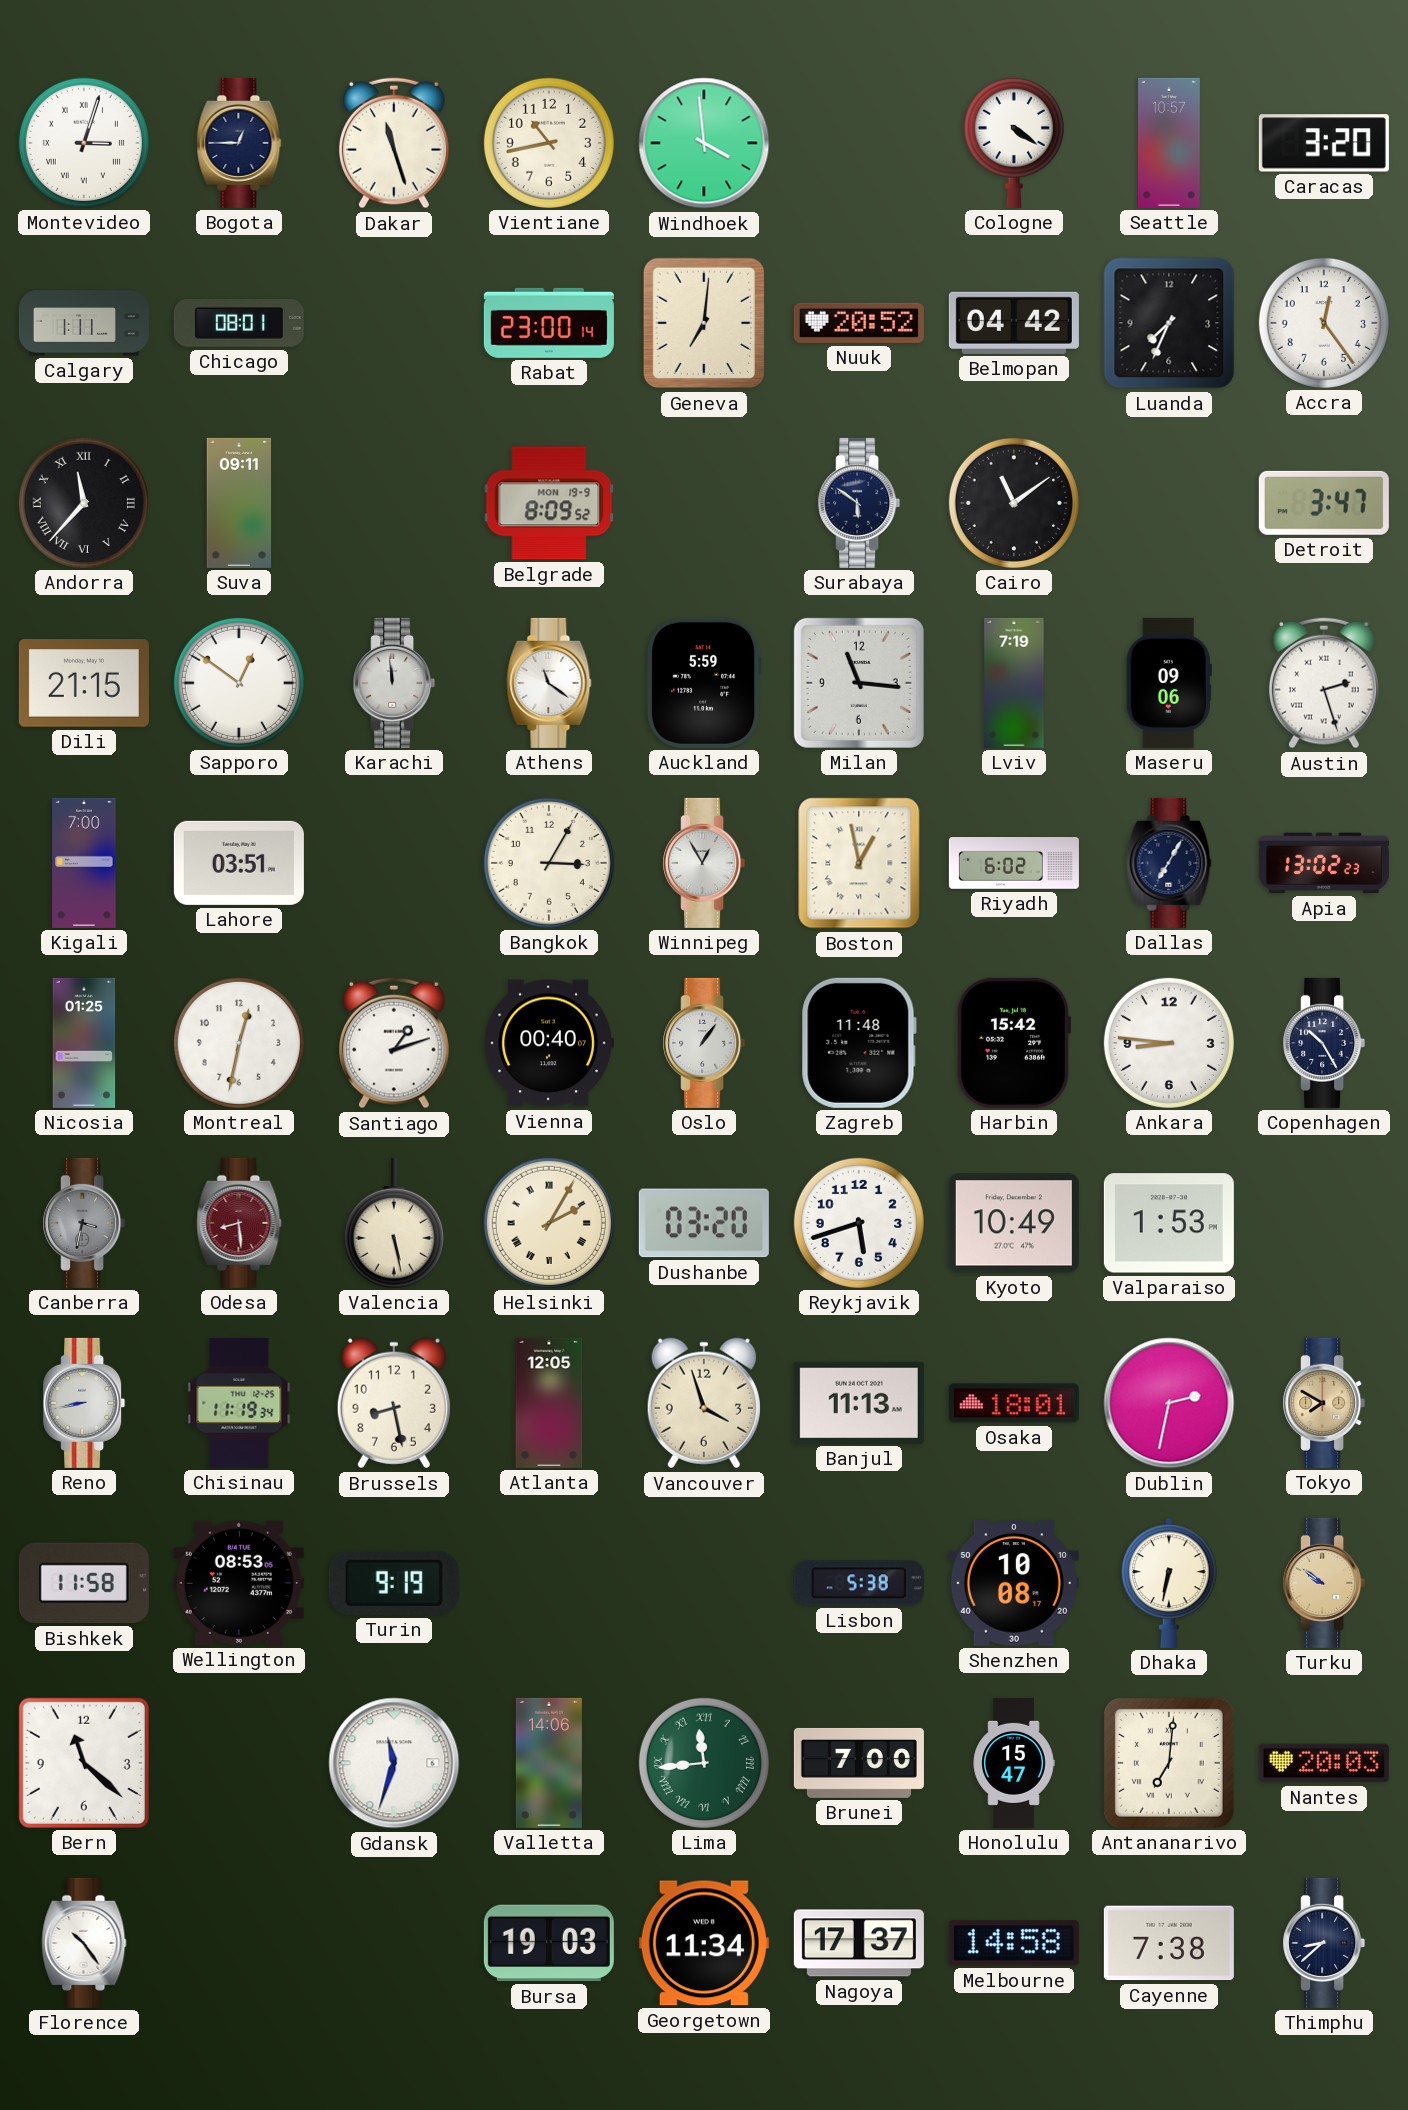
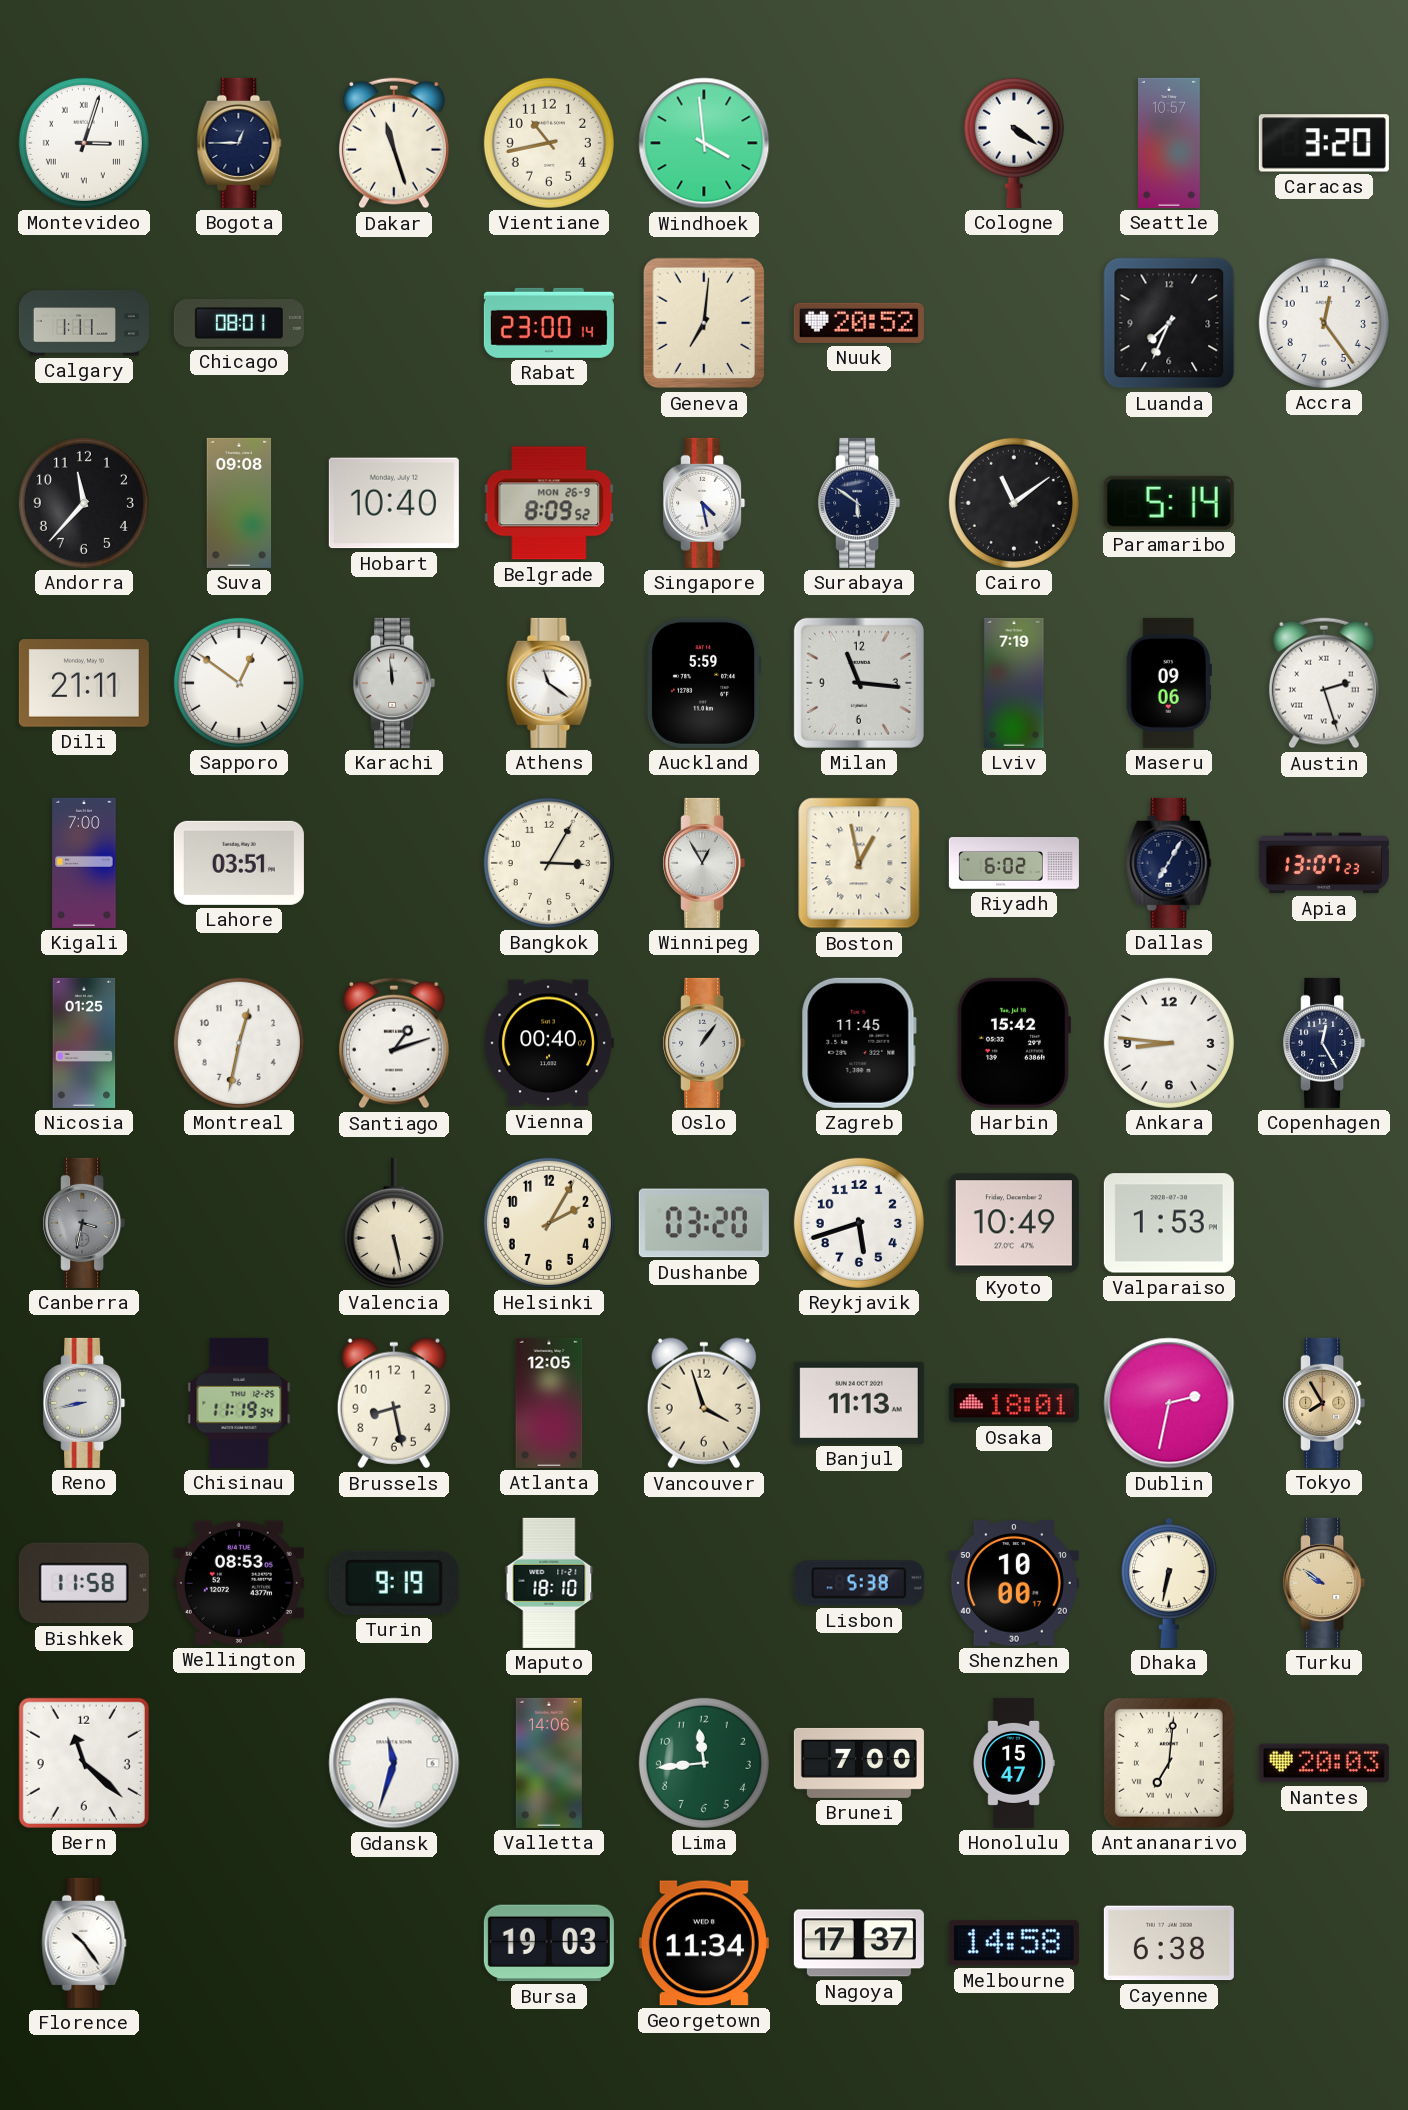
Belmopan: 04:42 -> none (1014, 323)
Andorra numerals: Roman -> Arabic (84, 503)
Suva: 09:11 -> 09:08 (239, 503)
Hobart: none -> 10:40 (394, 503)
Belgrade date: MON 19-9 -> MON 26-9 (549, 503)
Singapore: none -> 4:28 (704, 503)
Paramaribo: none -> 5:14 (1169, 503)
Detroit: 3:47 -> none (1324, 503)
Dili: 21:15 -> 21:11 (84, 683)
Apia: 13:02 -> 13:07 (1324, 863)
Zagreb: 11:48 -> 11:45 (859, 1043)
Copenhagen: 10:25 -> 12:25 (1324, 1043)
Odesa: 8:29 -> none (239, 1223)
Helsinki numerals: Roman -> Arabic (549, 1223)
Tokyo: 7:50 -> 7:55 (1324, 1403)
Maputo: none -> 18:10 (549, 1583)
Shenzhen: 10:08 -> 10:00 (1014, 1583)
Lima numerals: Roman -> Arabic (704, 1763)
Cayenne: 7:38 -> 6:38 (1169, 1943)
Thimphu: 8:38 -> none (1324, 1943)
